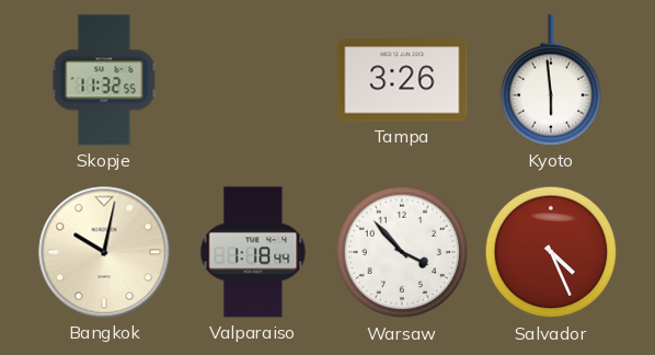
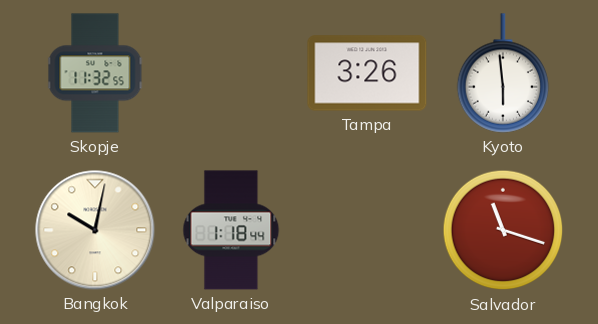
Warsaw: 3:53 -> none (402, 252)
Salvador: 4:26 -> 11:18 (503, 230)
